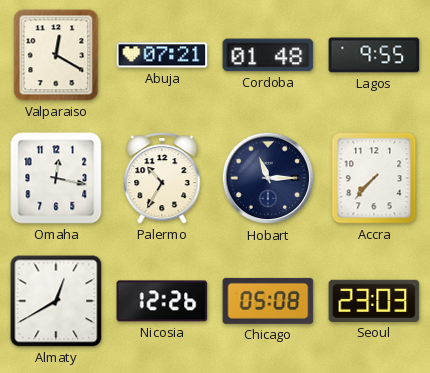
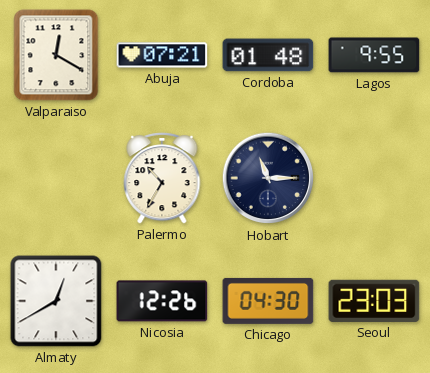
Omaha: 12:17 -> none (56, 178)
Accra: 7:37 -> none (374, 178)
Chicago: 05:08 -> 04:30 (268, 301)
